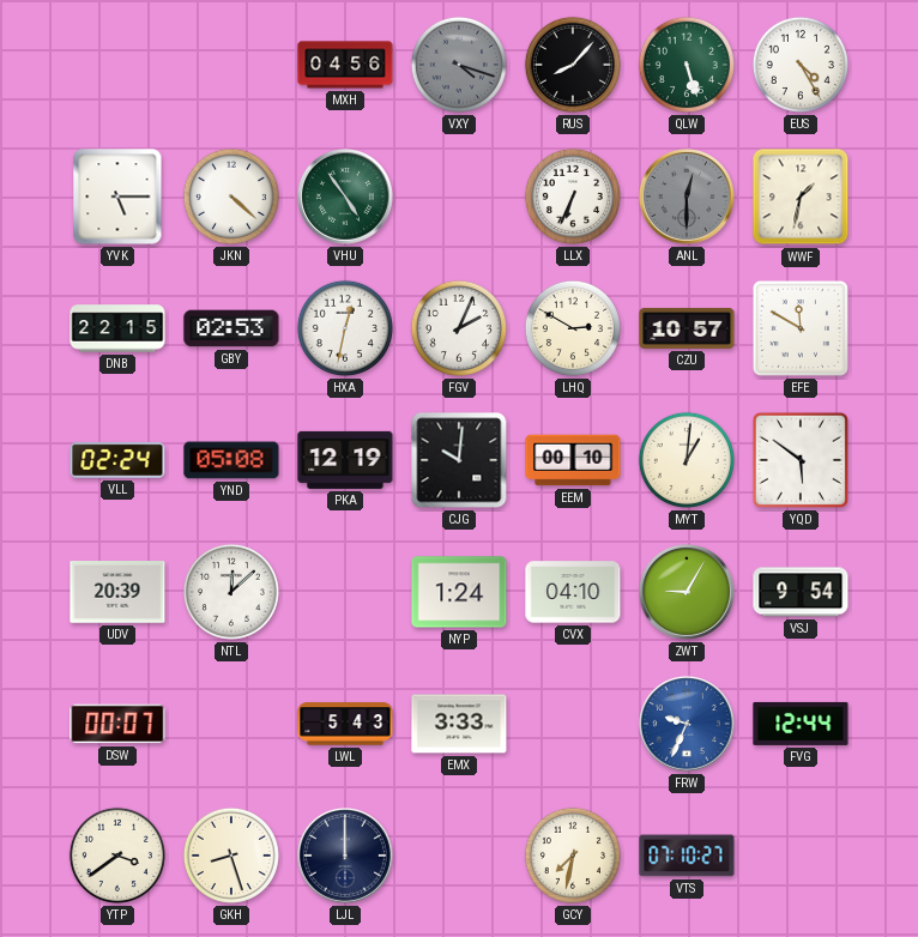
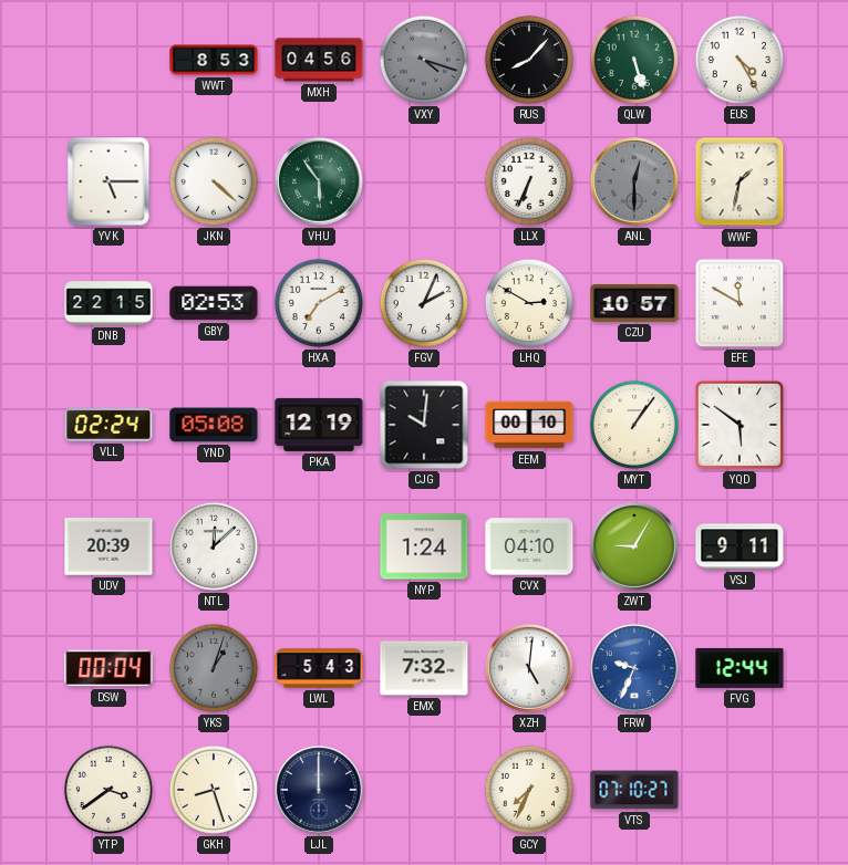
WWT: none -> 8:53 (214, 60)
VHU: 4:54 -> 5:54 (320, 183)
HXA: 12:32 -> 7:10 (319, 303)
MYT: 1:01 -> 1:06 (634, 425)
VSJ: 9:54 -> 9:11 (740, 546)
DSW: 00:07 -> 00:04 (108, 668)
YKS: none -> 1:03 (214, 668)
EMX: 3:33 -> 7:32 (424, 668)
XZH: none -> 5:01 (530, 669)
GCY: 7:32 -> 7:34 (529, 790)
